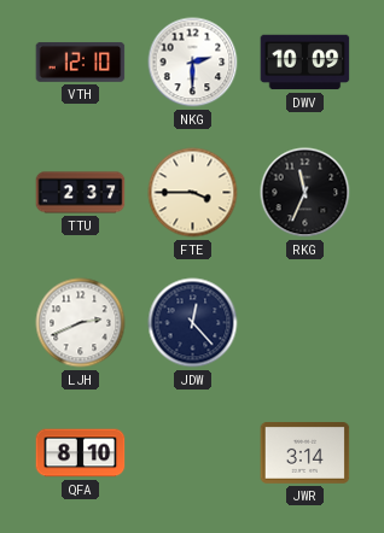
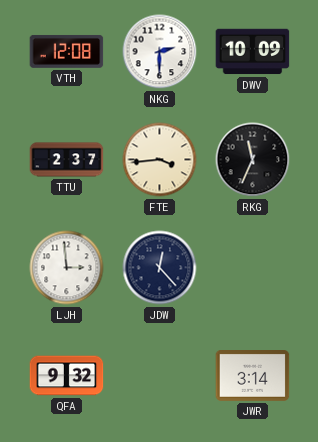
VTH: 12:10 -> 12:08 (67, 51)
FTE: 3:45 -> 3:44 (160, 160)
LJH: 2:41 -> 2:59 (67, 268)
QFA: 8:10 -> 9:32 (67, 376)
